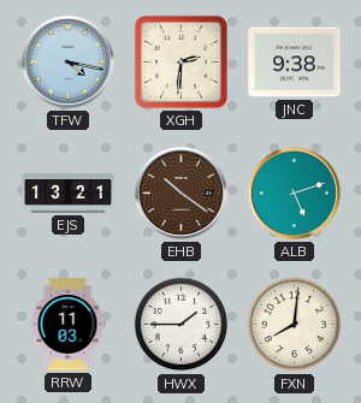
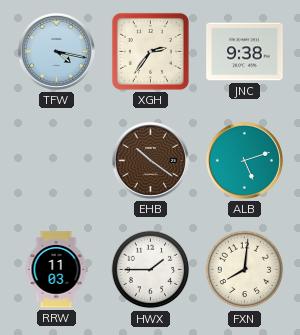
XGH: 2:31 -> 2:36 (150, 51)
EJS: 13:21 -> none (69, 194)
